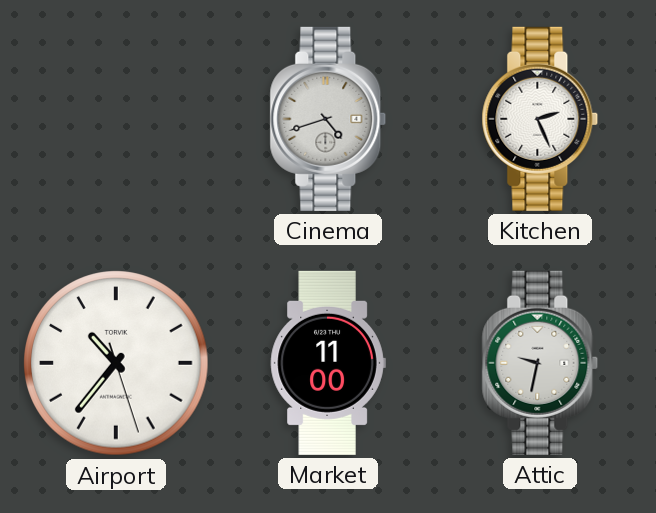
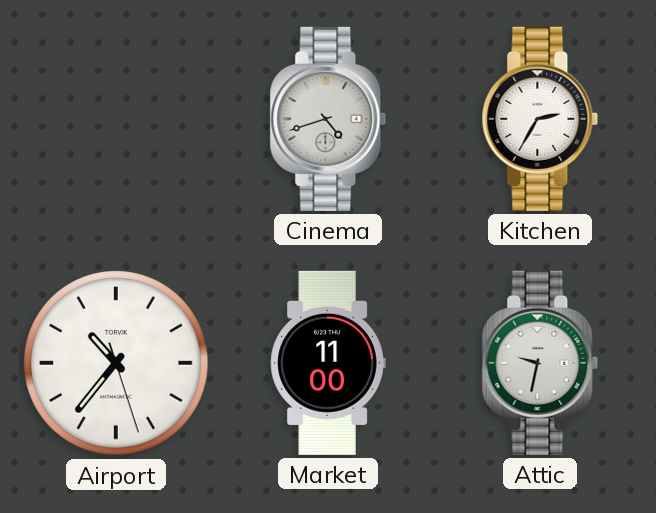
Kitchen: 2:26 -> 2:35 (540, 119)
